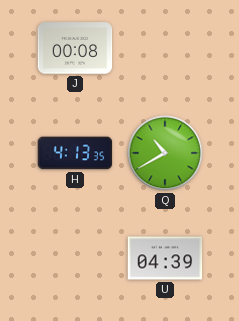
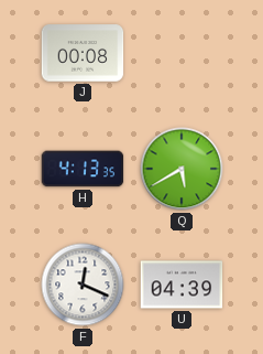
Q: 10:40 -> 5:40 (182, 169)
F: none -> 12:19 (83, 285)
